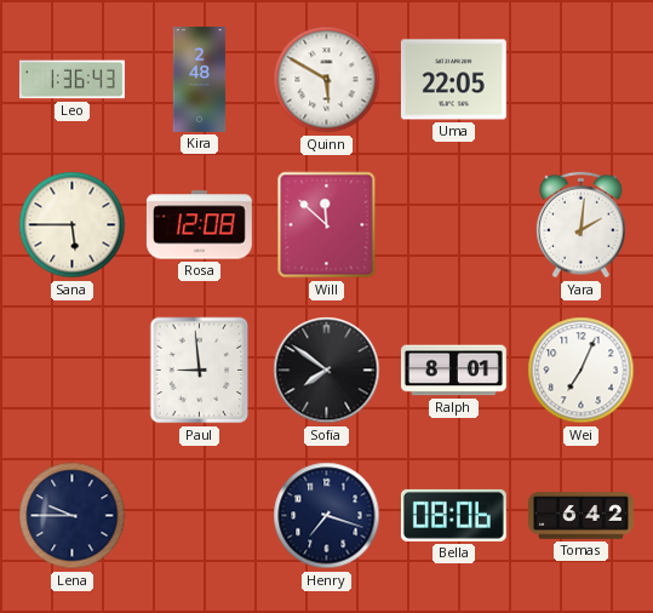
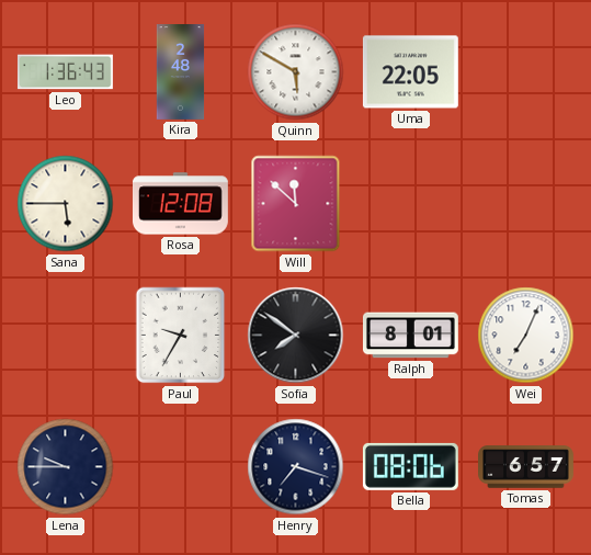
Yara: 2:01 -> none (582, 225)
Paul: 8:59 -> 9:35 (181, 336)
Tomas: 6:42 -> 6:57 (526, 467)
